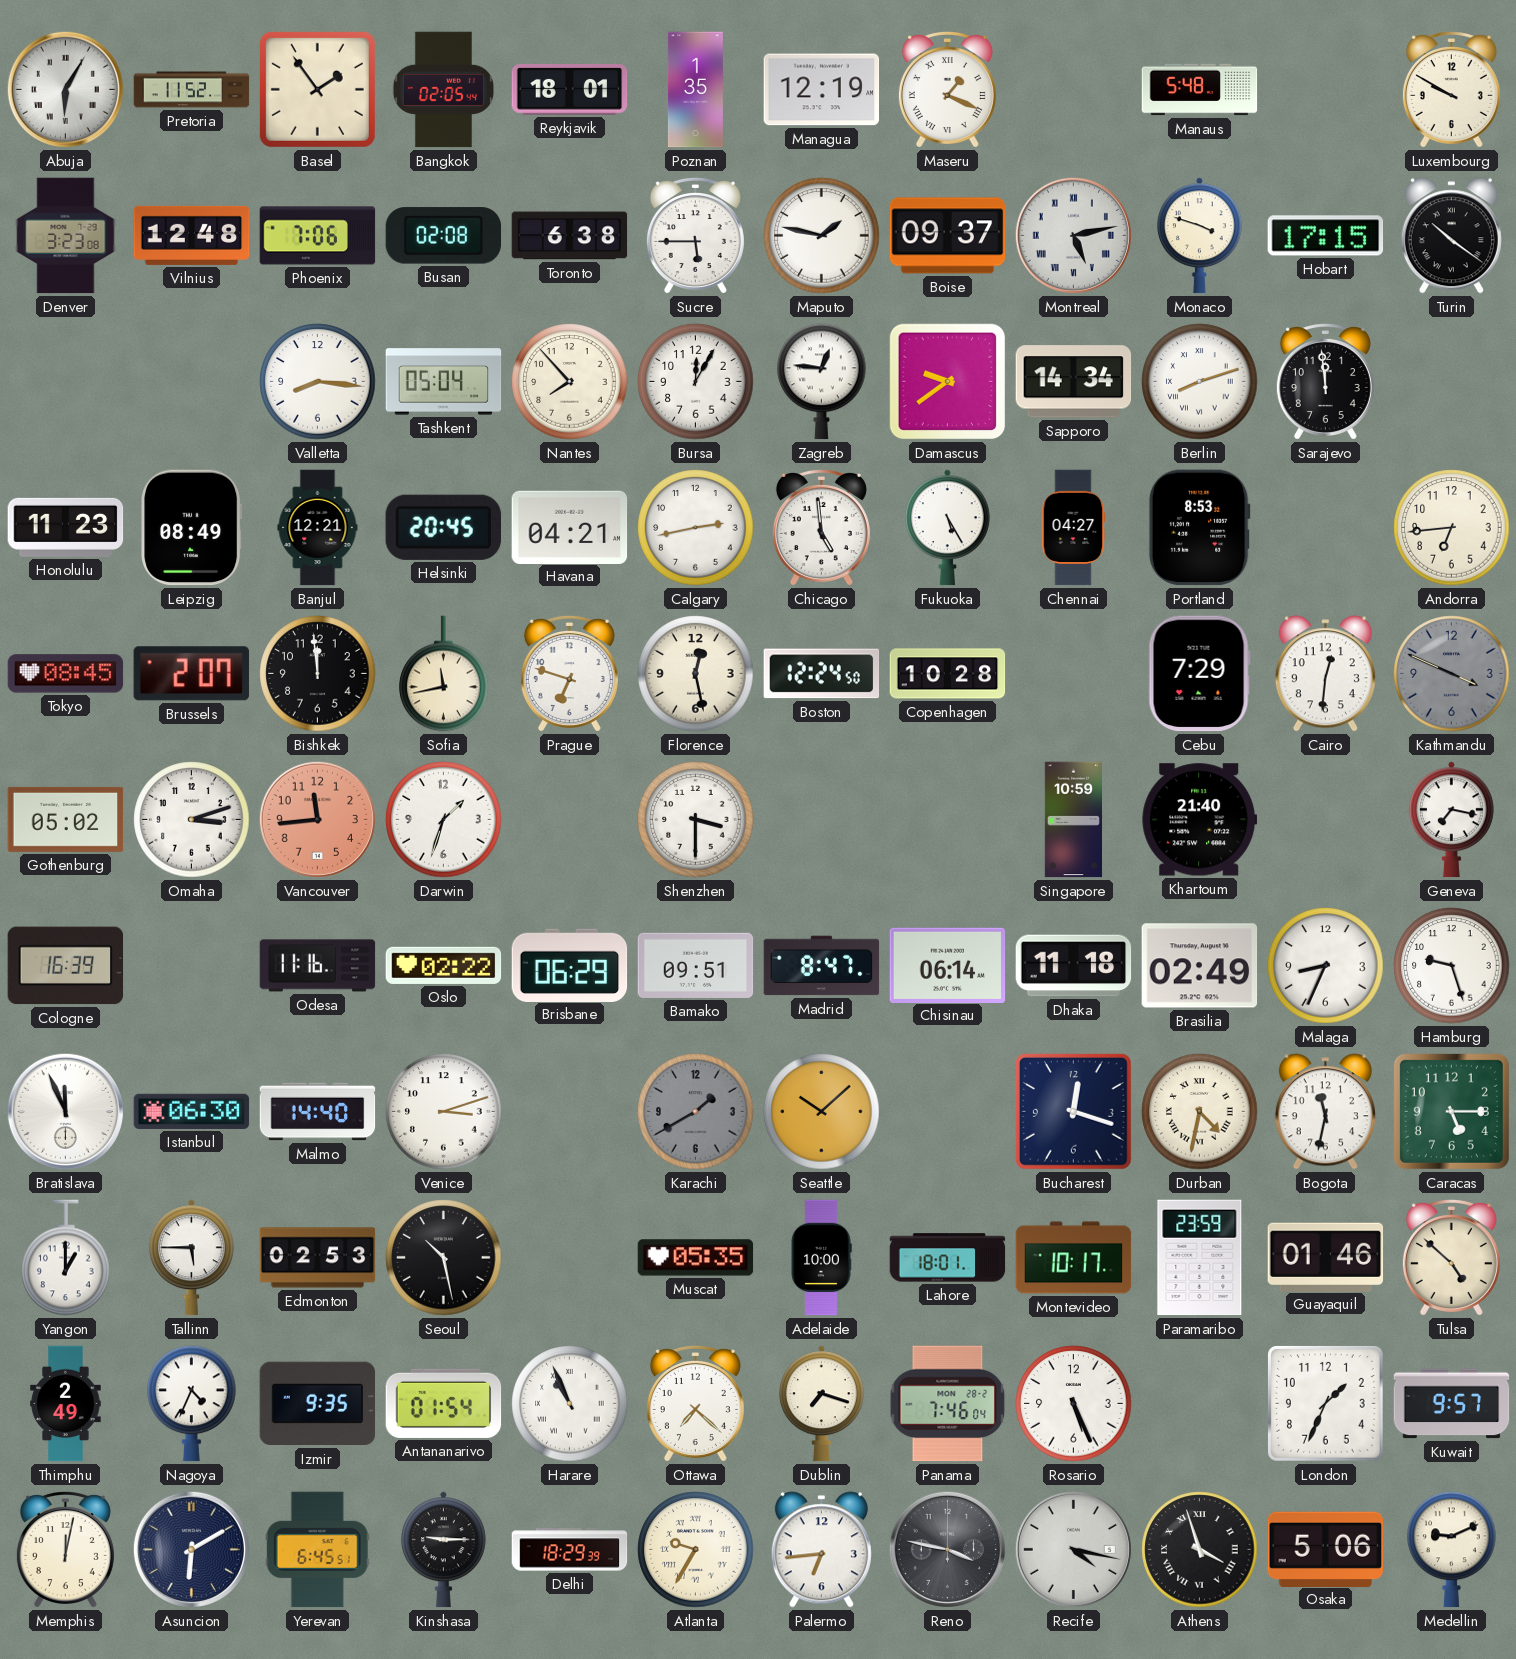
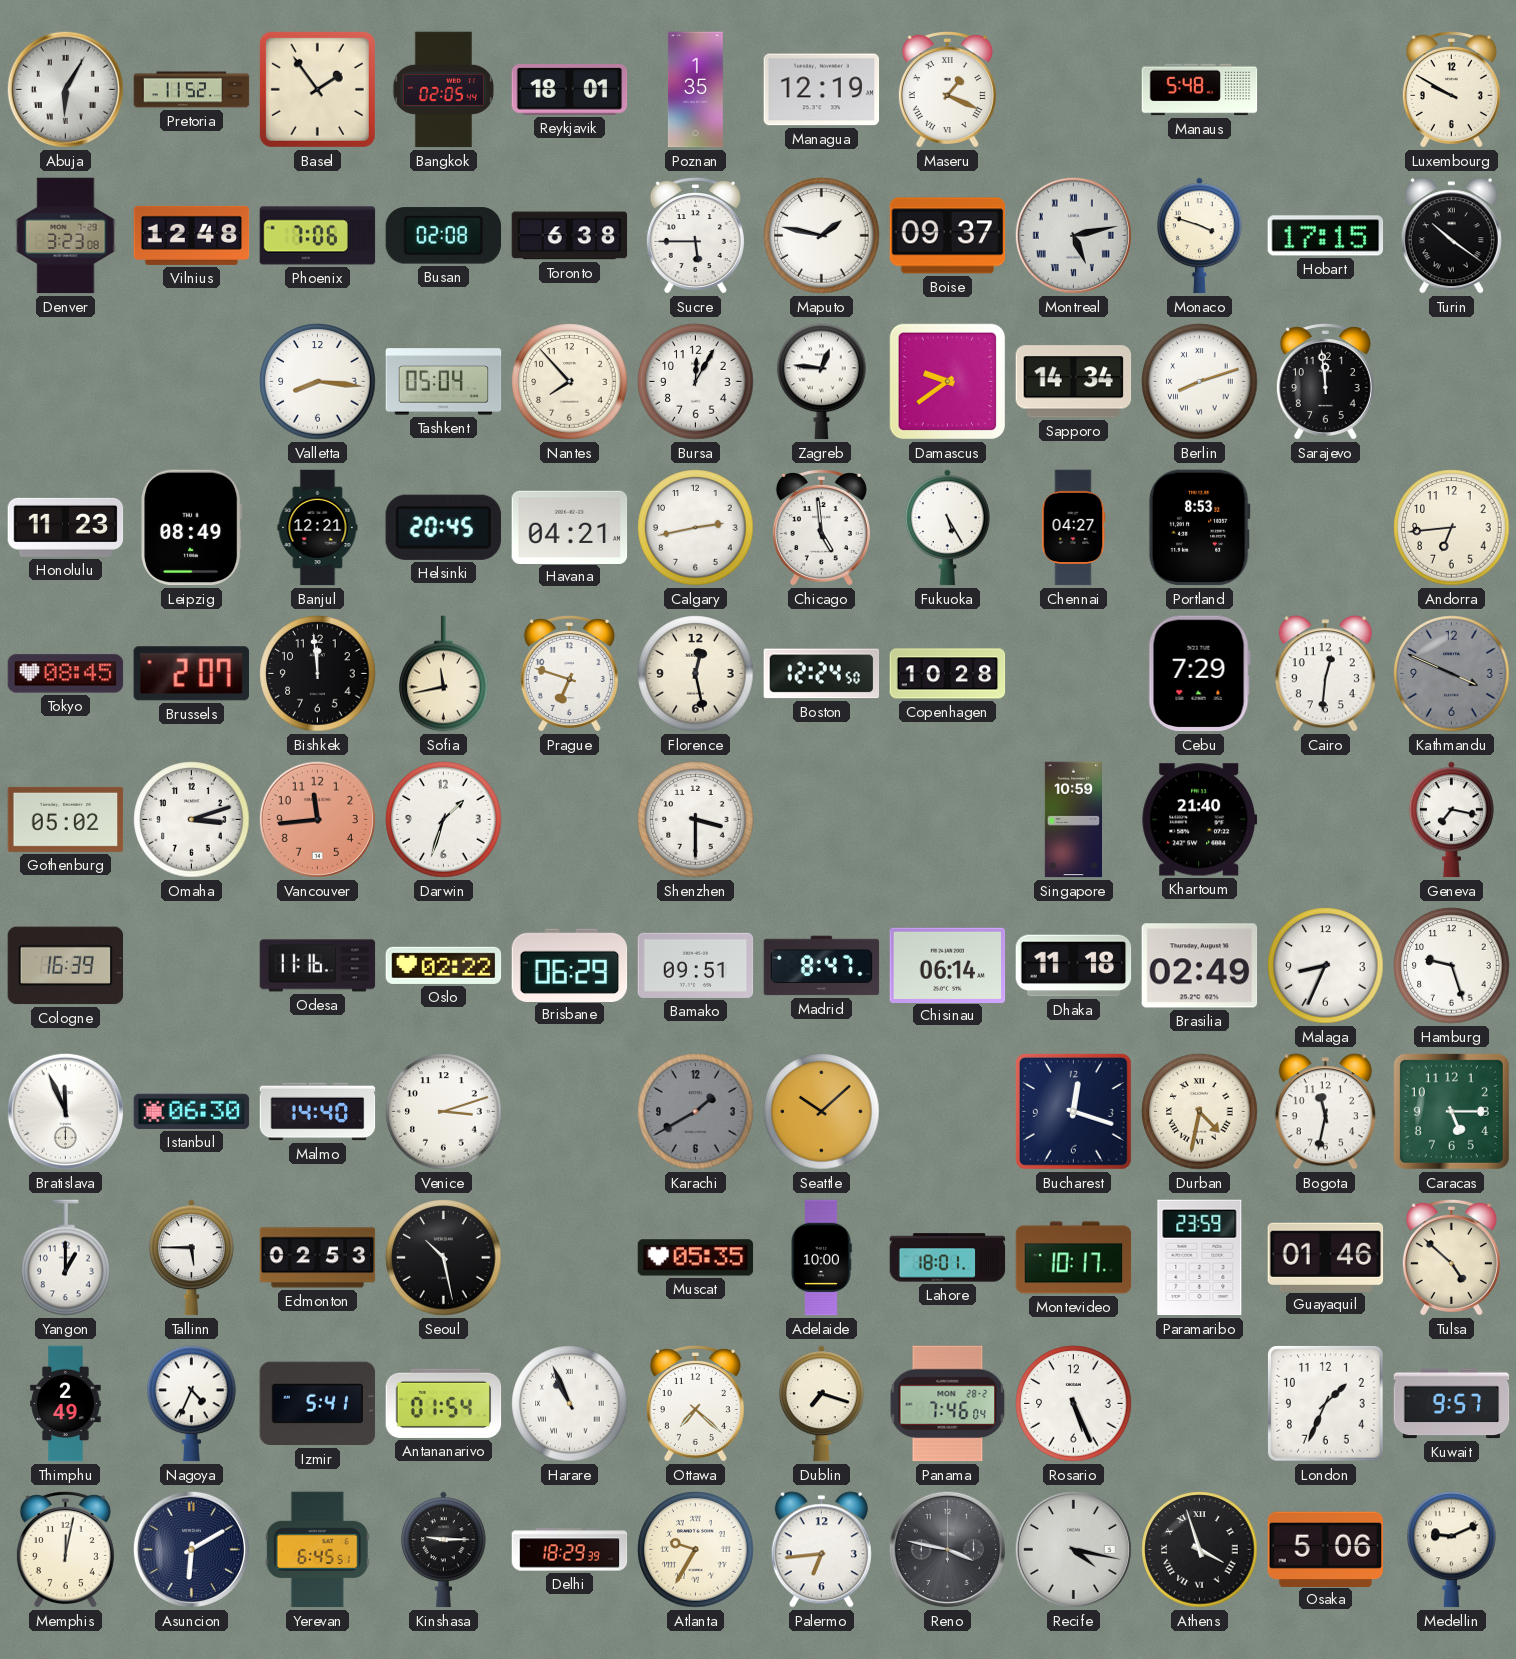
Izmir: 9:35 -> 5:41 (318, 1404)
